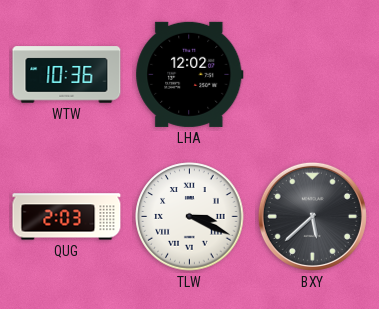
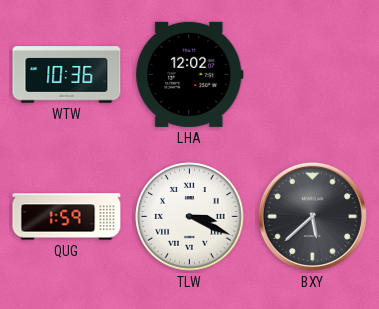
QUG: 2:03 -> 1:59 (67, 217)
